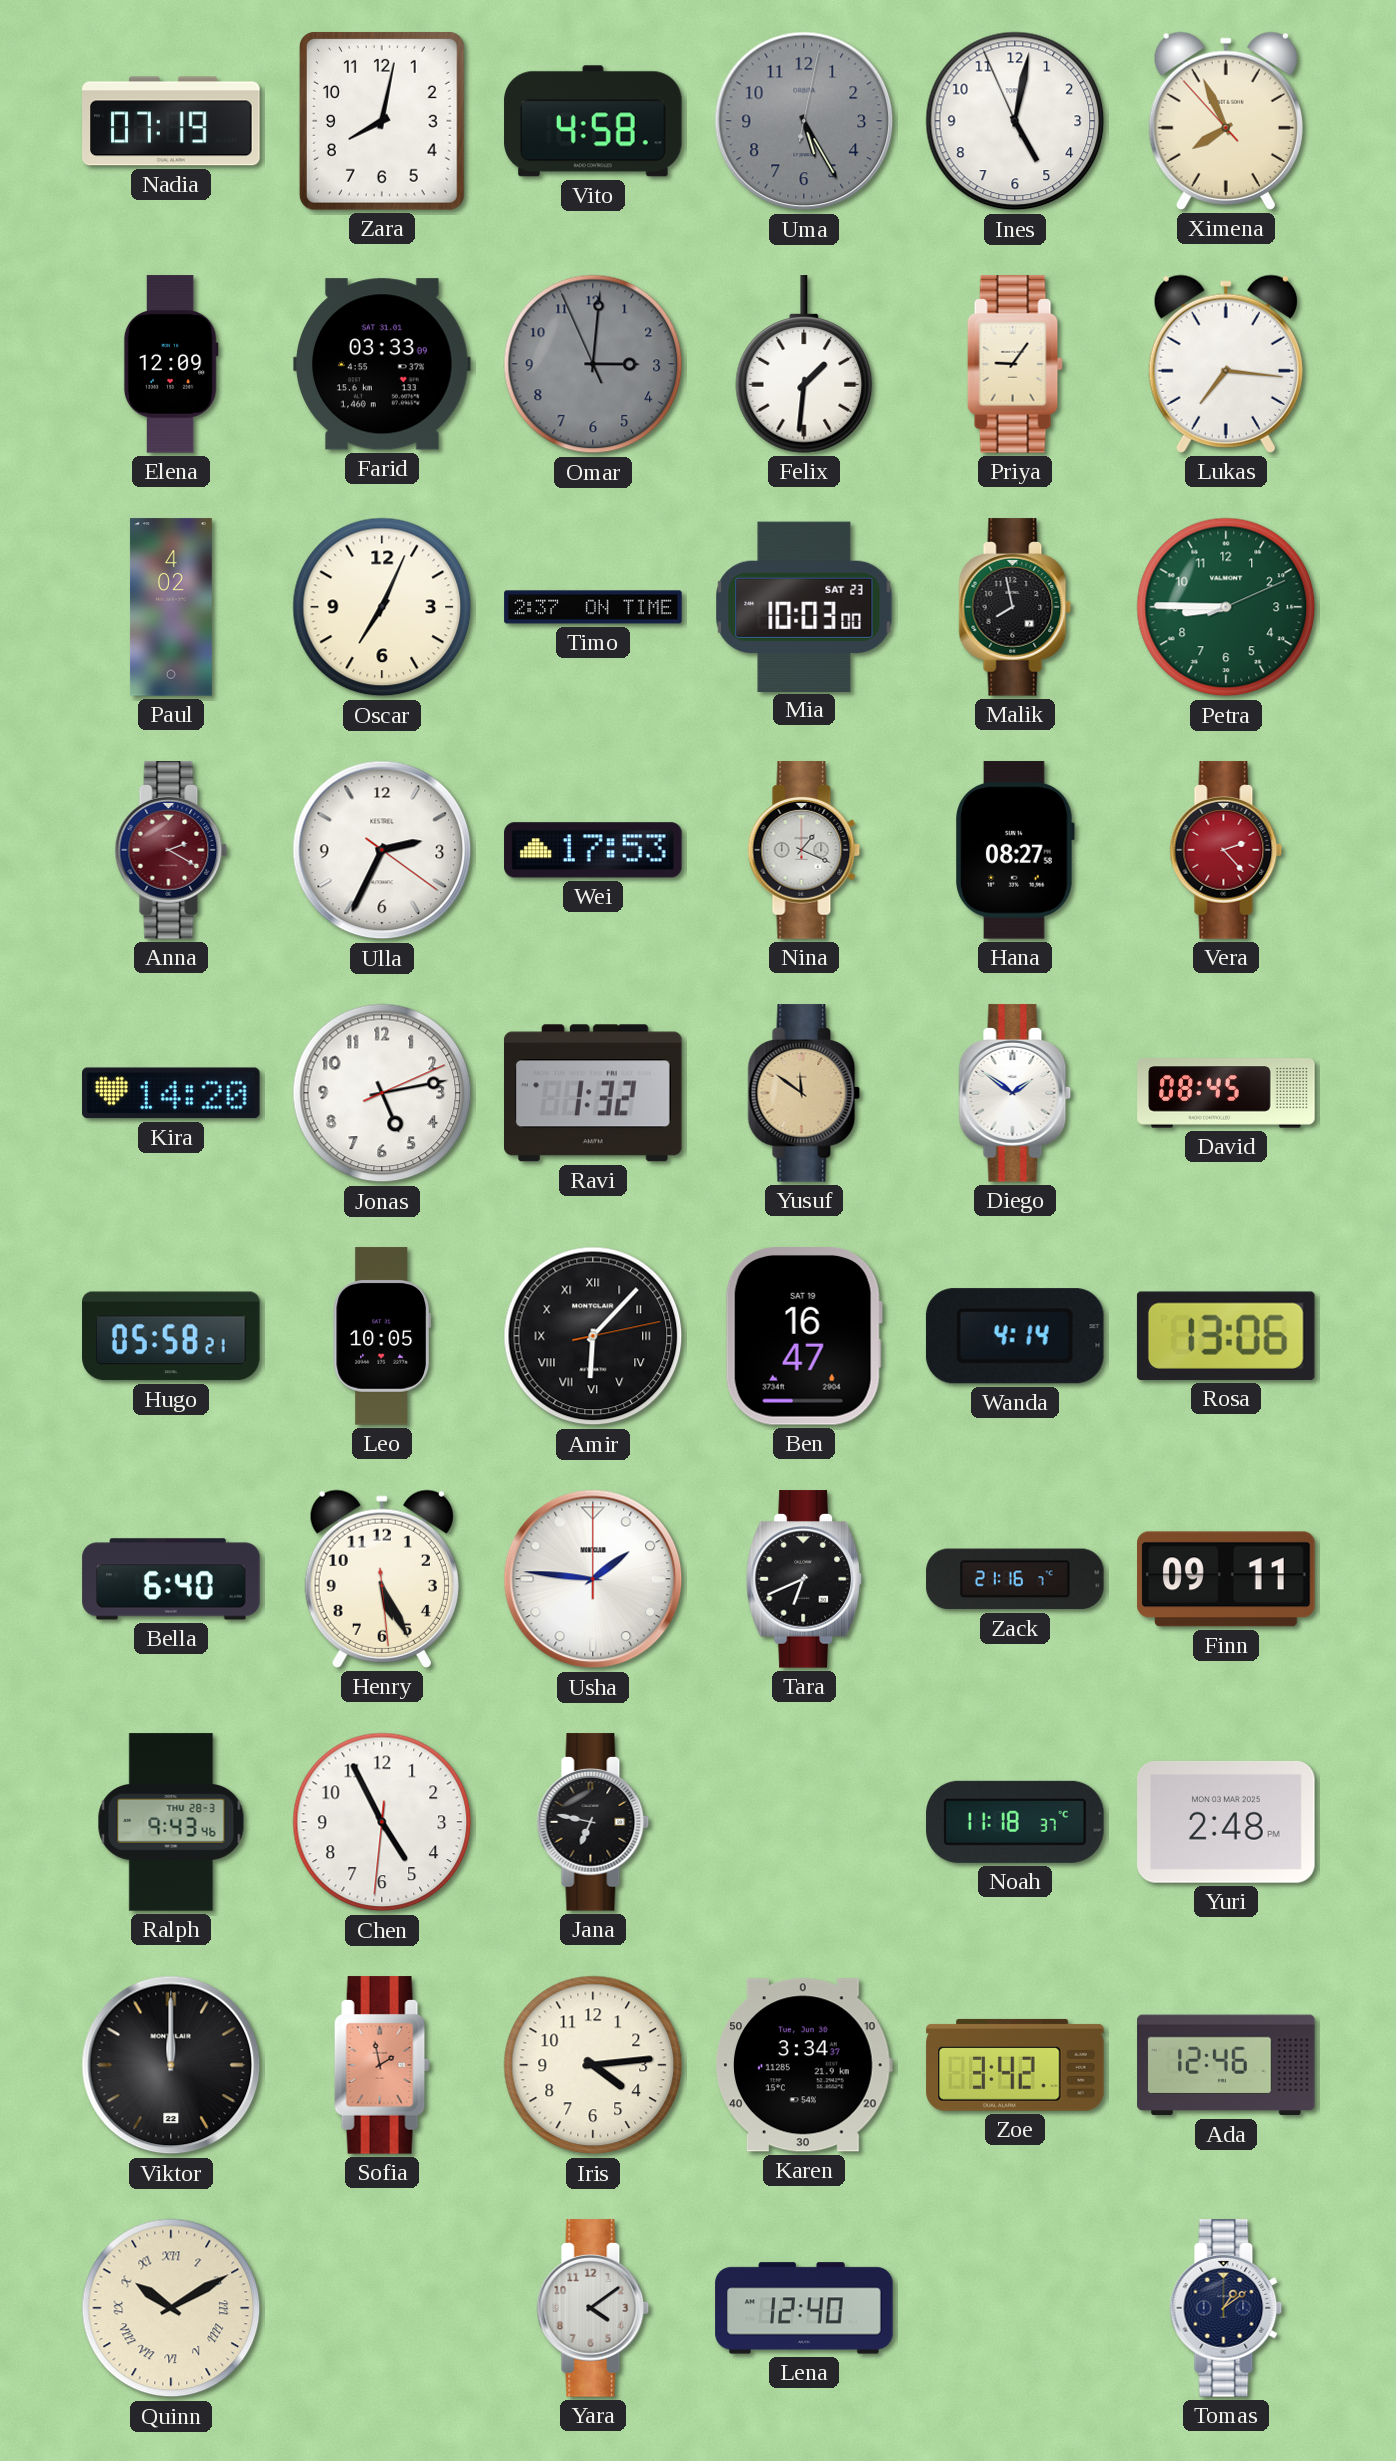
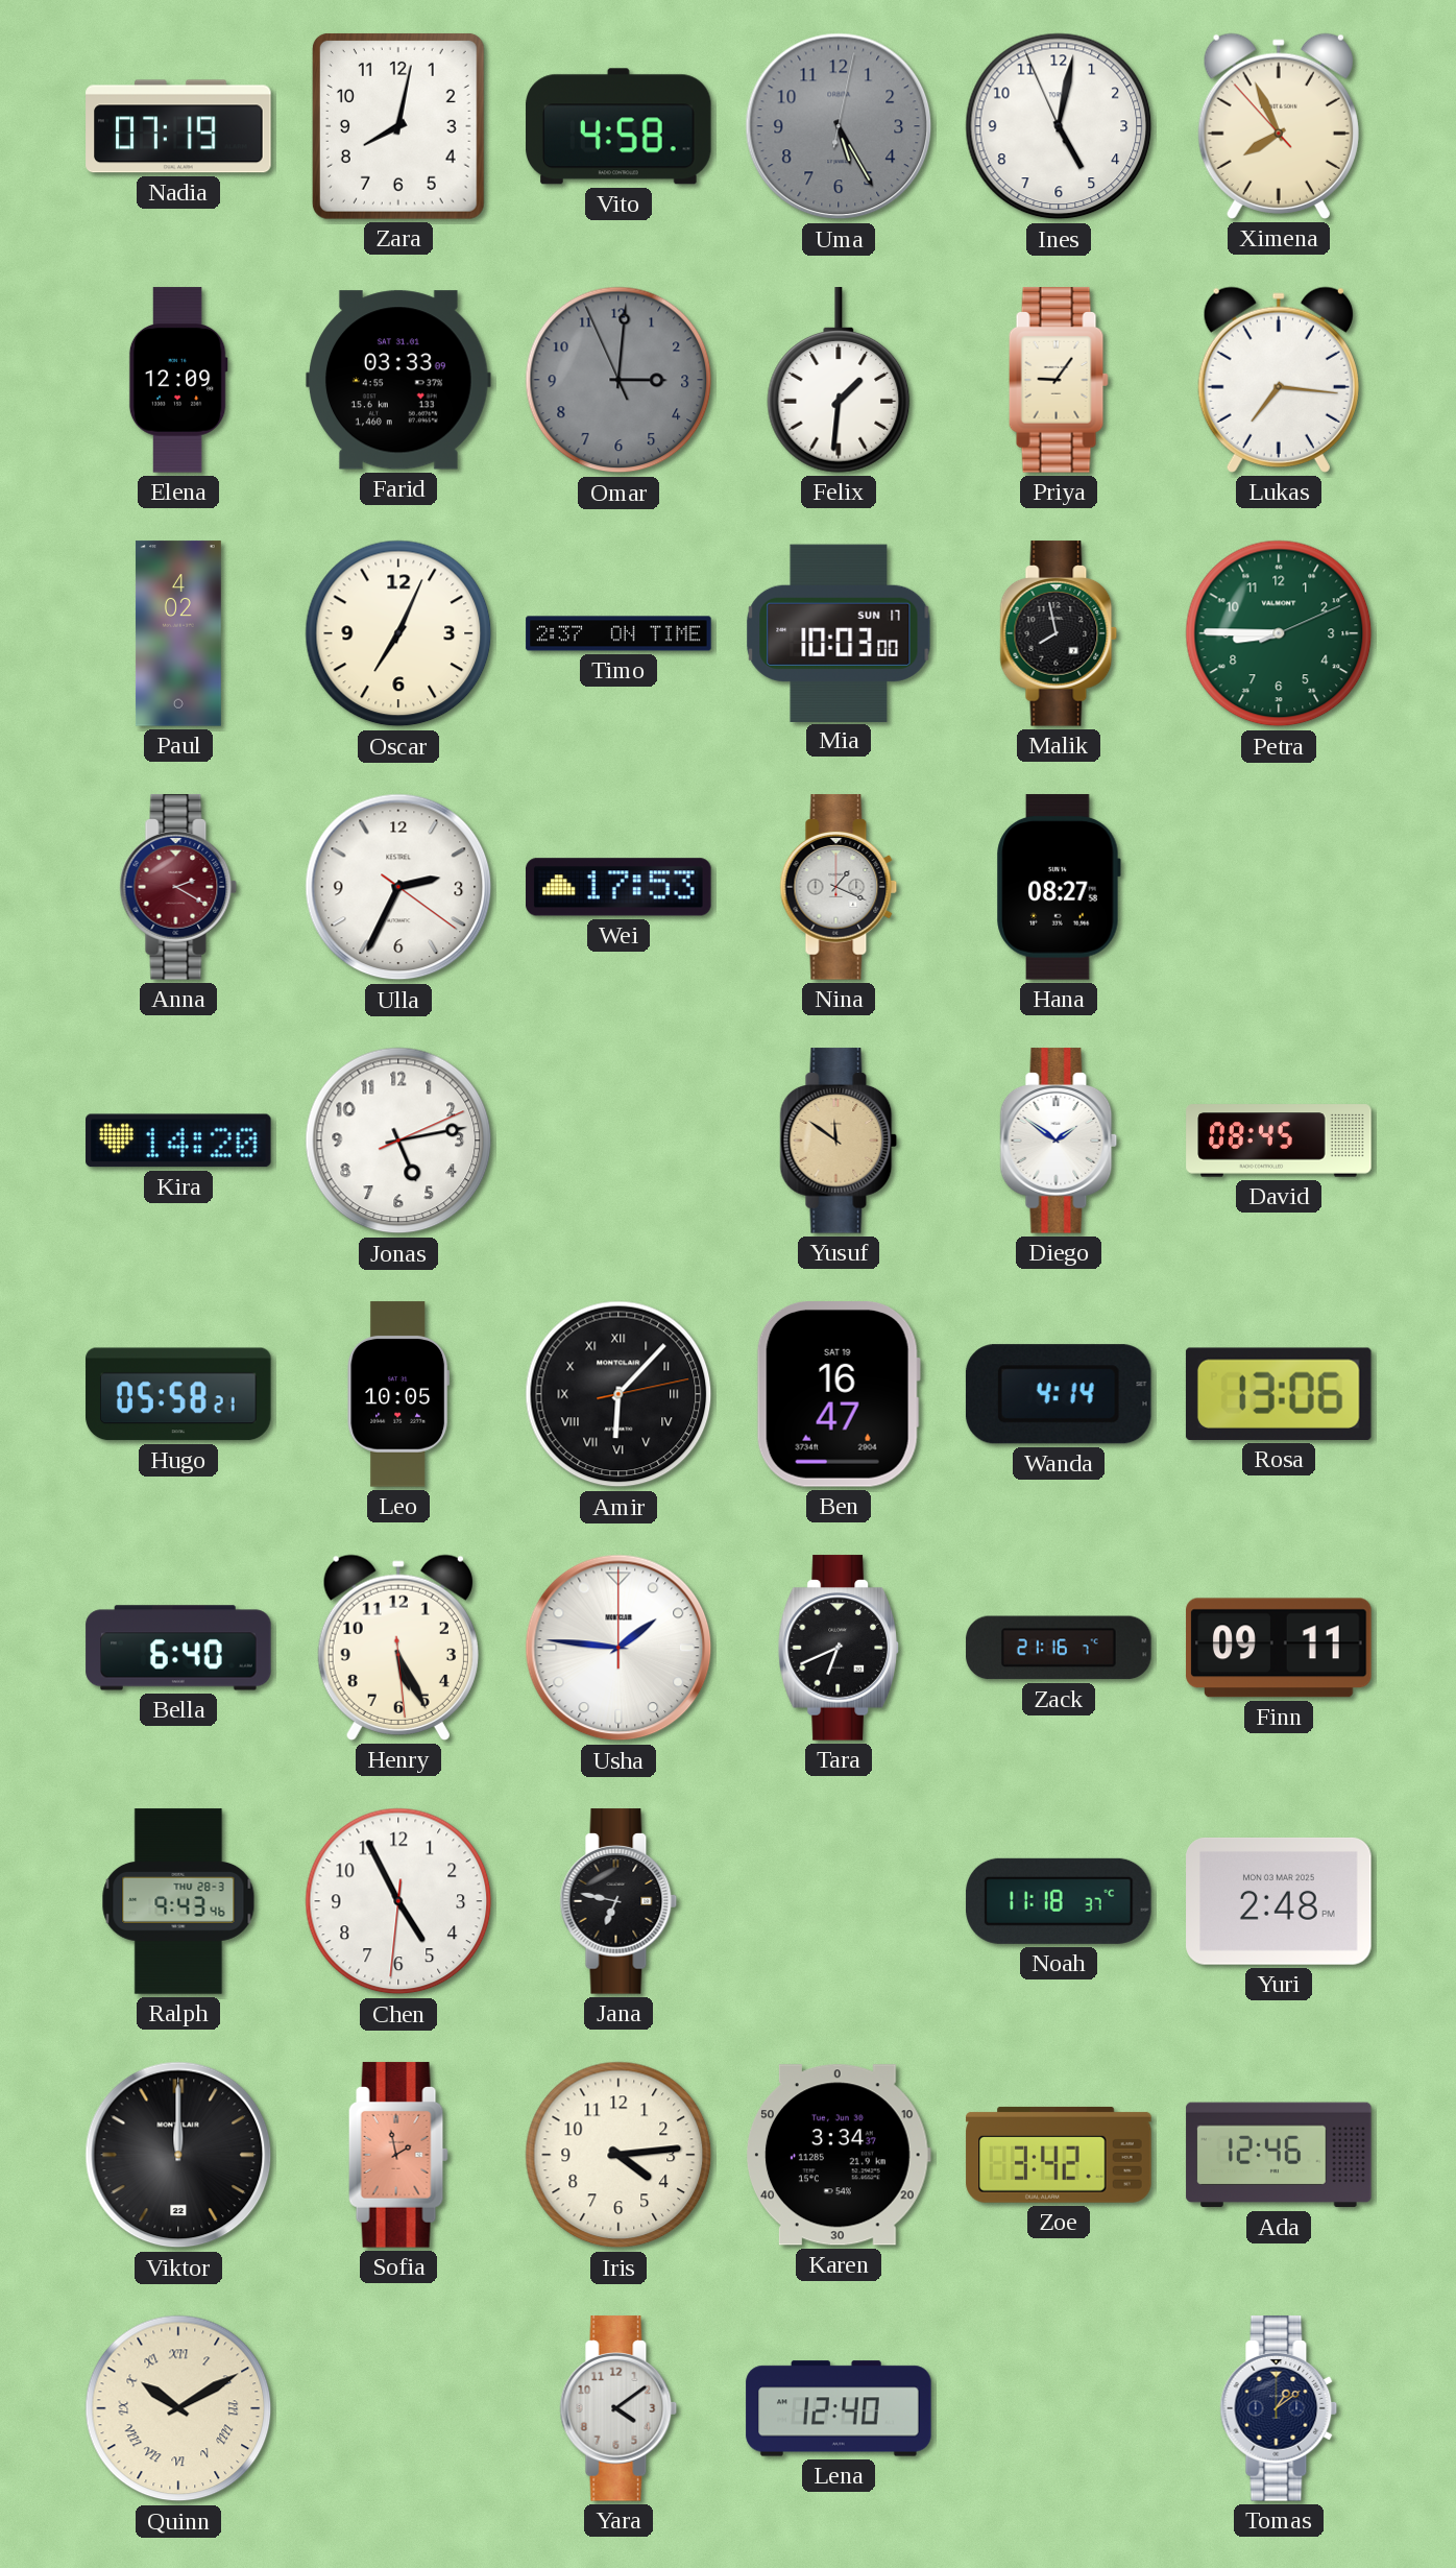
Mia date: SAT 23 -> SUN 17 (839, 632)
Vera: 2:23 -> none (1226, 850)
Ravi: 1:32 -> none (594, 1093)
